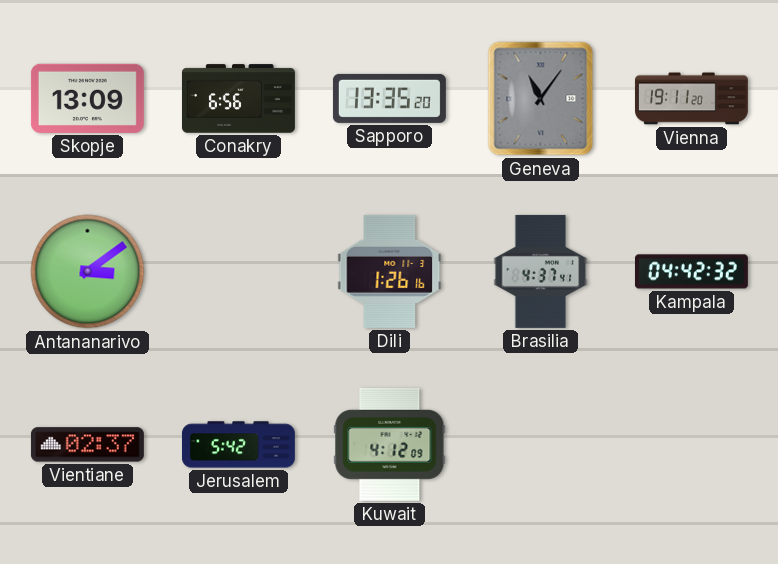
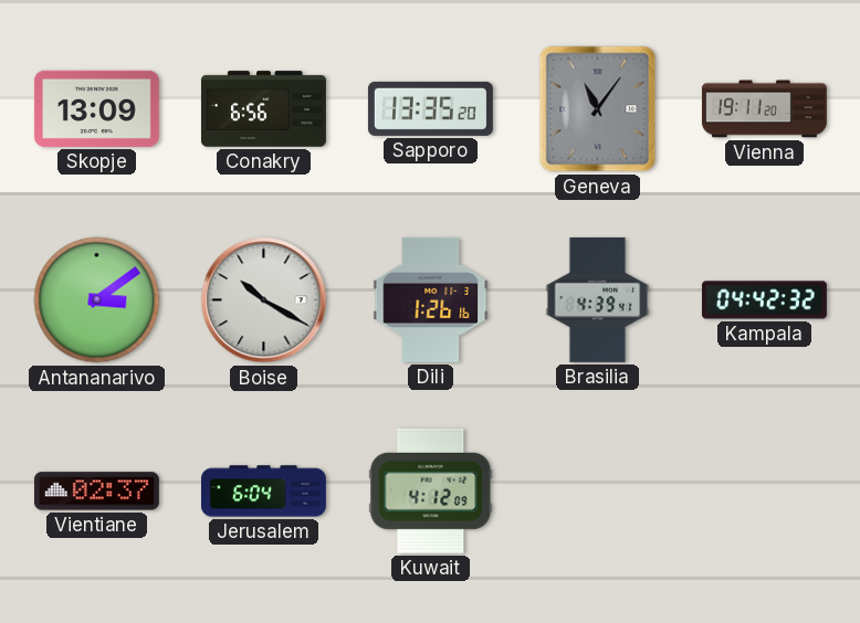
Boise: none -> 10:20 (264, 300)
Brasilia: 4:37 -> 4:39 (598, 299)
Jerusalem: 5:42 -> 6:04 (263, 492)
